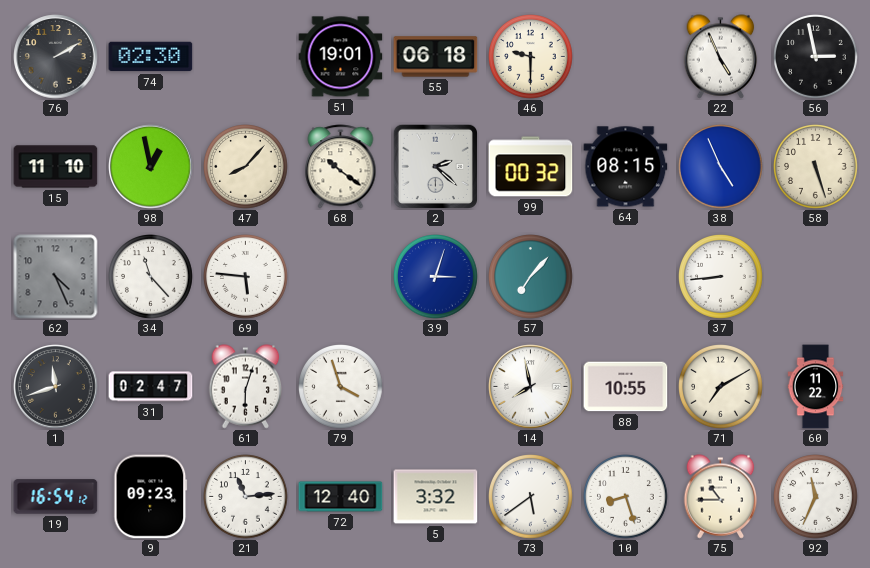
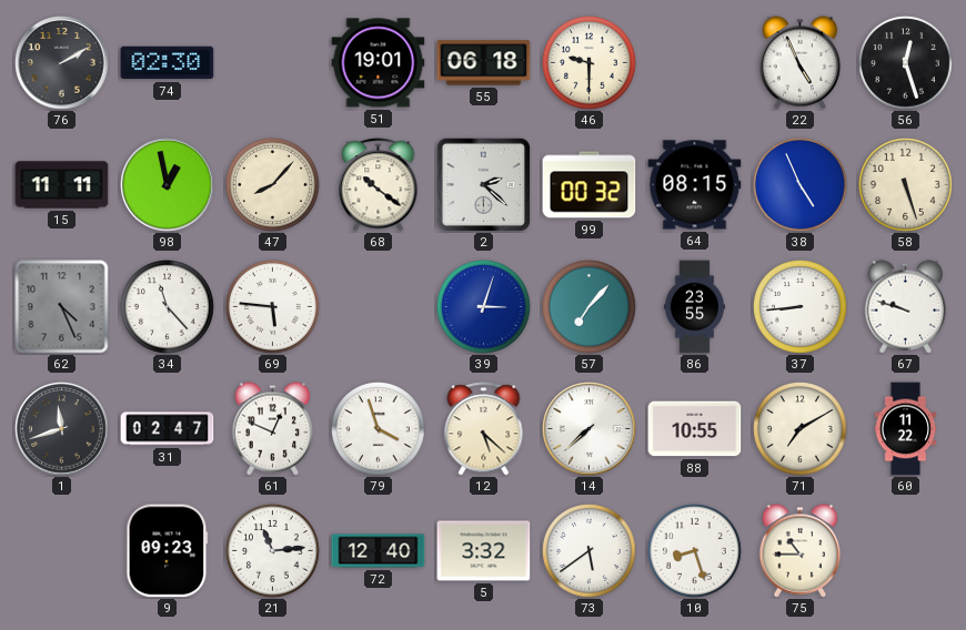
56: 2:58 -> 12:27 (906, 63)
15: 11:10 -> 11:11 (62, 185)
86: none -> 23:55 (694, 307)
67: none -> 9:48 (906, 307)
61: 6:03 -> 12:49 (273, 429)
12: none -> 5:22 (484, 429)
14: 7:58 -> 7:38 (590, 429)
19: 16:54 -> none (56, 497)
92: 11:34 -> none (816, 497)
